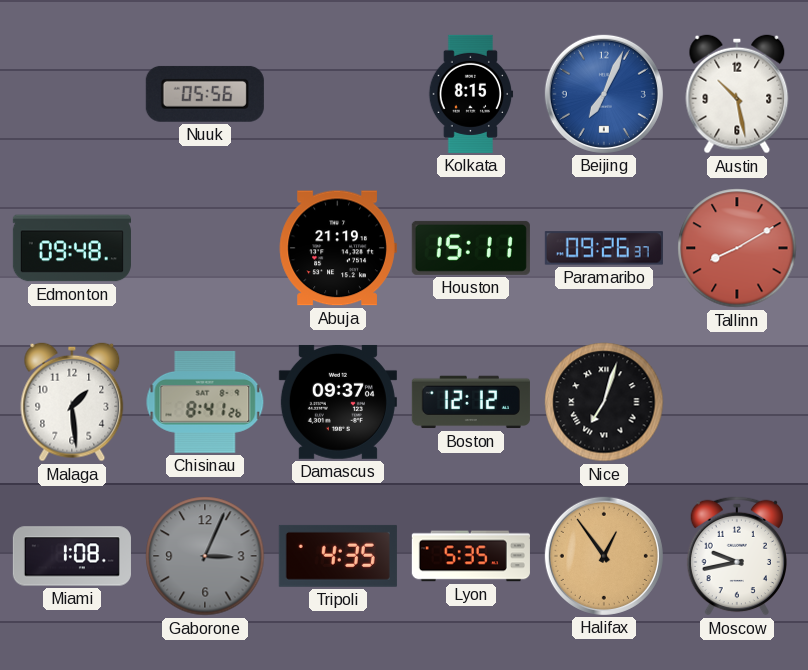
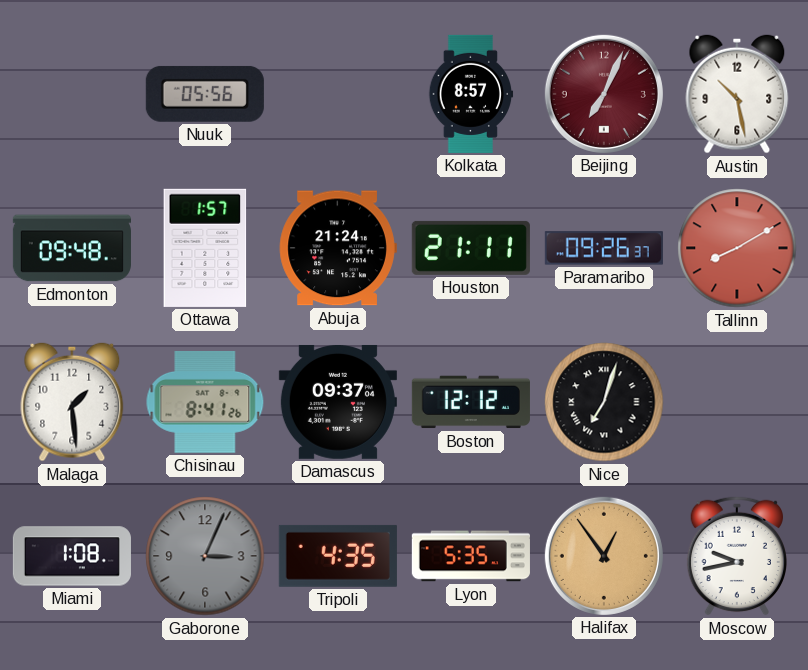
Kolkata: 8:15 -> 8:57 (471, 94)
Beijing dial: blue -> burgundy (604, 94)
Ottawa: none -> 1:57 (205, 248)
Abuja: 21:19 -> 21:24 (338, 248)
Houston: 15:11 -> 21:11 (471, 248)
